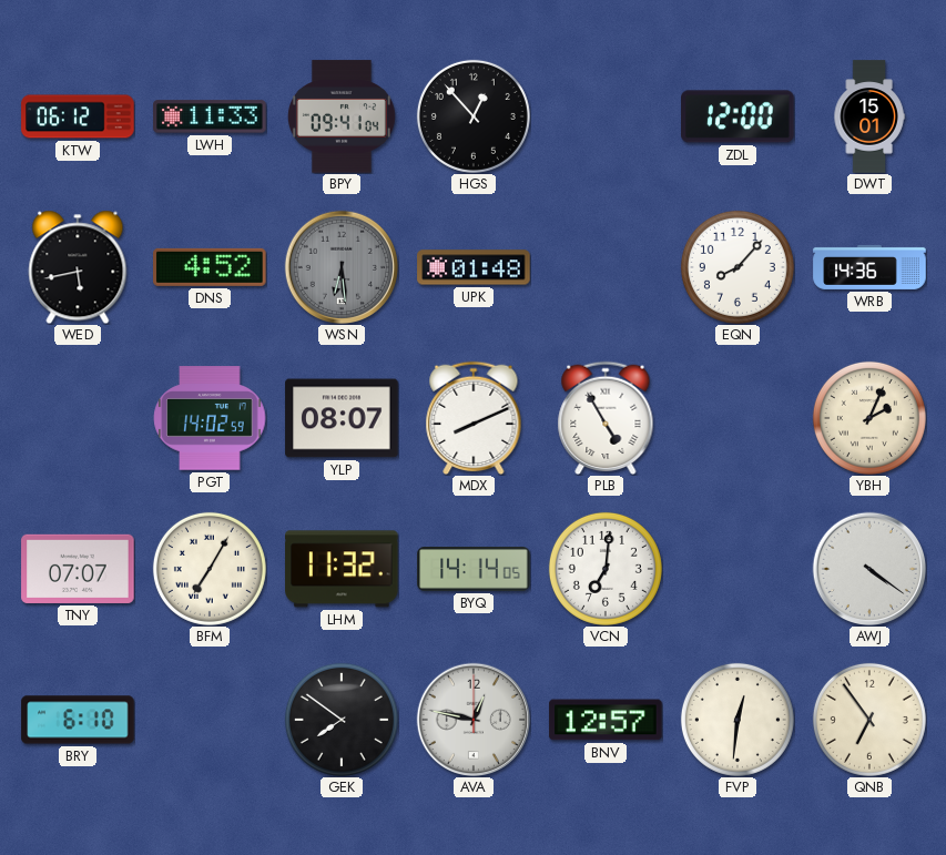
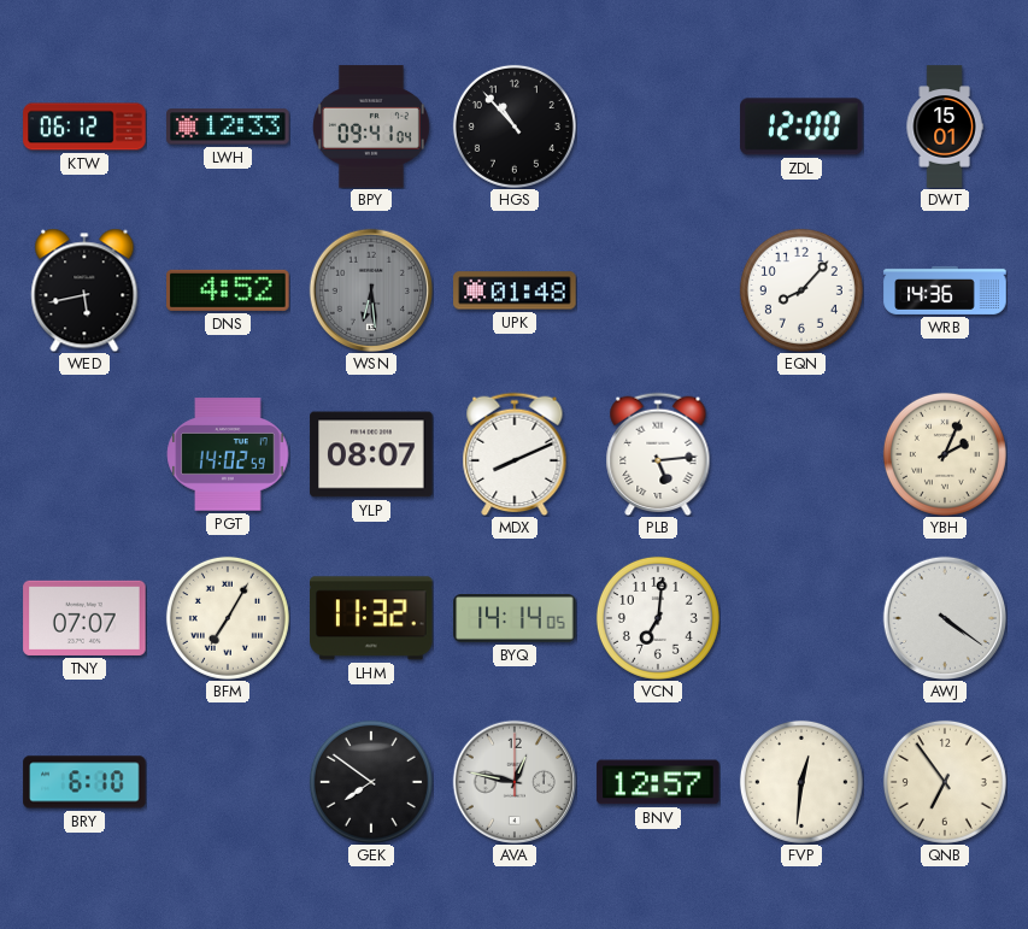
LWH: 11:33 -> 12:33 (228, 127)
HGS: 12:53 -> 10:53 (515, 127)
PLB: 4:55 -> 5:14 (658, 454)
